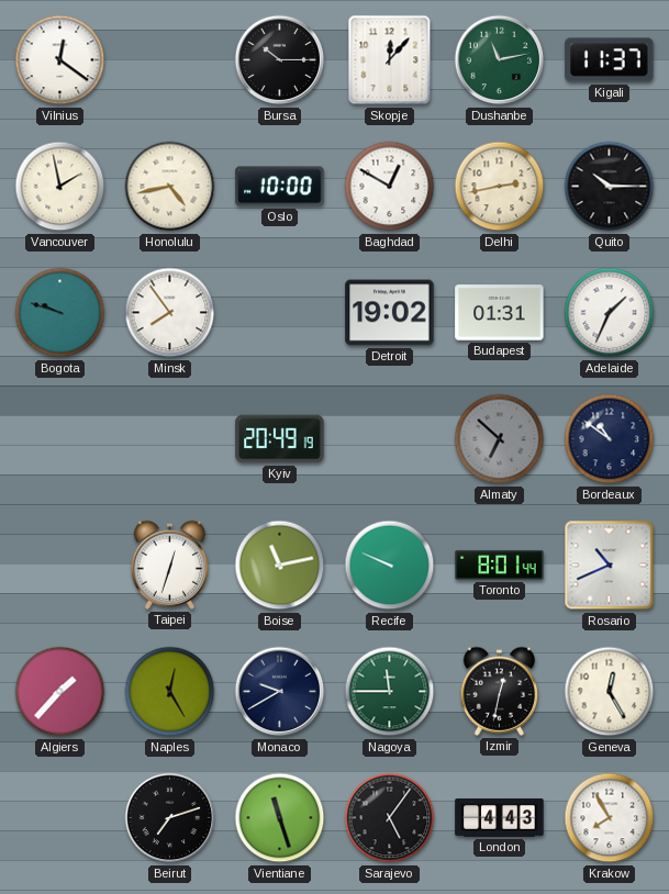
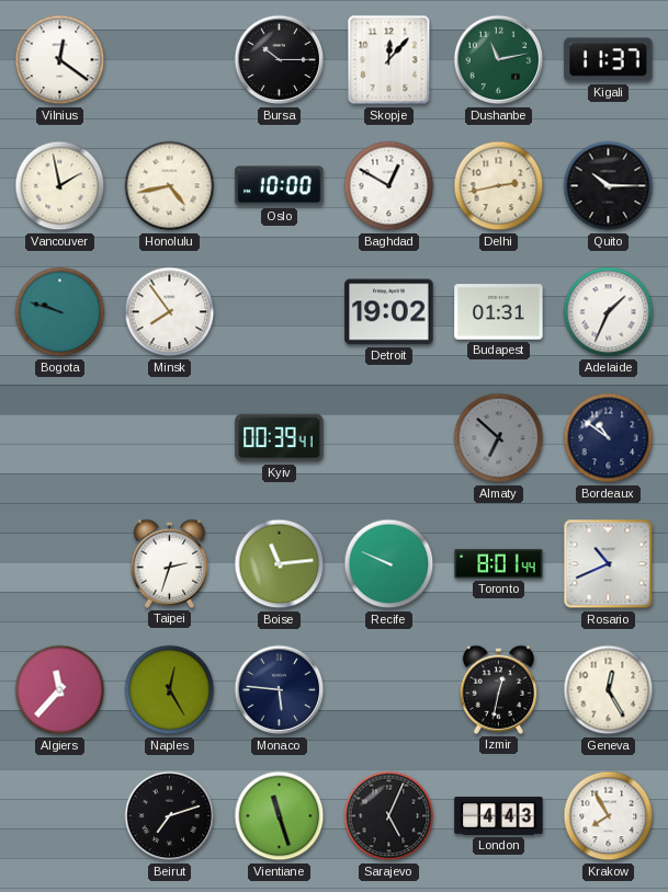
Kyiv: 20:49 -> 00:39 (280, 438)
Taipei: 12:33 -> 2:33 (170, 563)
Boise: 11:13 -> 11:14 (280, 564)
Algiers: 1:37 -> 11:37 (60, 690)
Monaco: 9:40 -> 5:46 (280, 690)
Nagoya: 11:45 -> none (390, 692)
Sarajevo: 5:06 -> 5:04 (389, 816)
